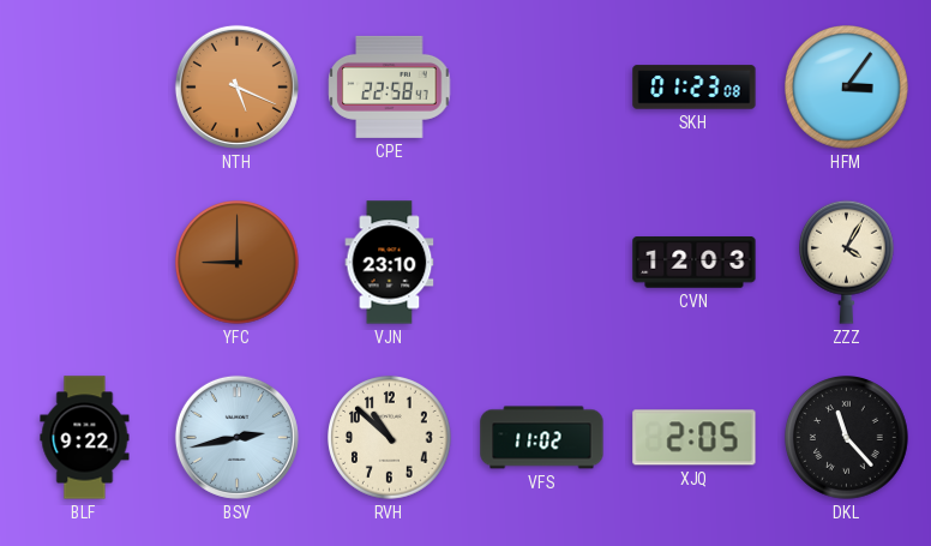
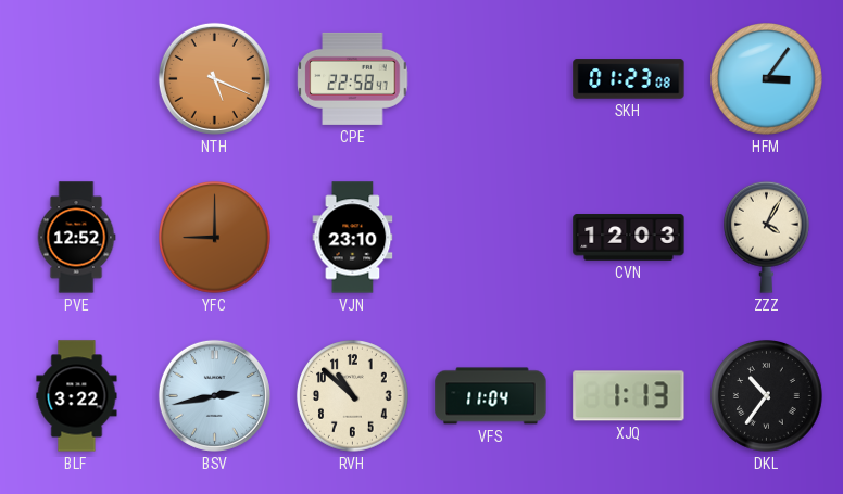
PVE: none -> 12:52 (76, 238)
BLF: 9:22 -> 3:22 (77, 396)
VFS: 11:02 -> 11:04 (491, 396)
XJQ: 2:05 -> 1:13 (629, 396)
DKL: 11:23 -> 10:36 (767, 396)
